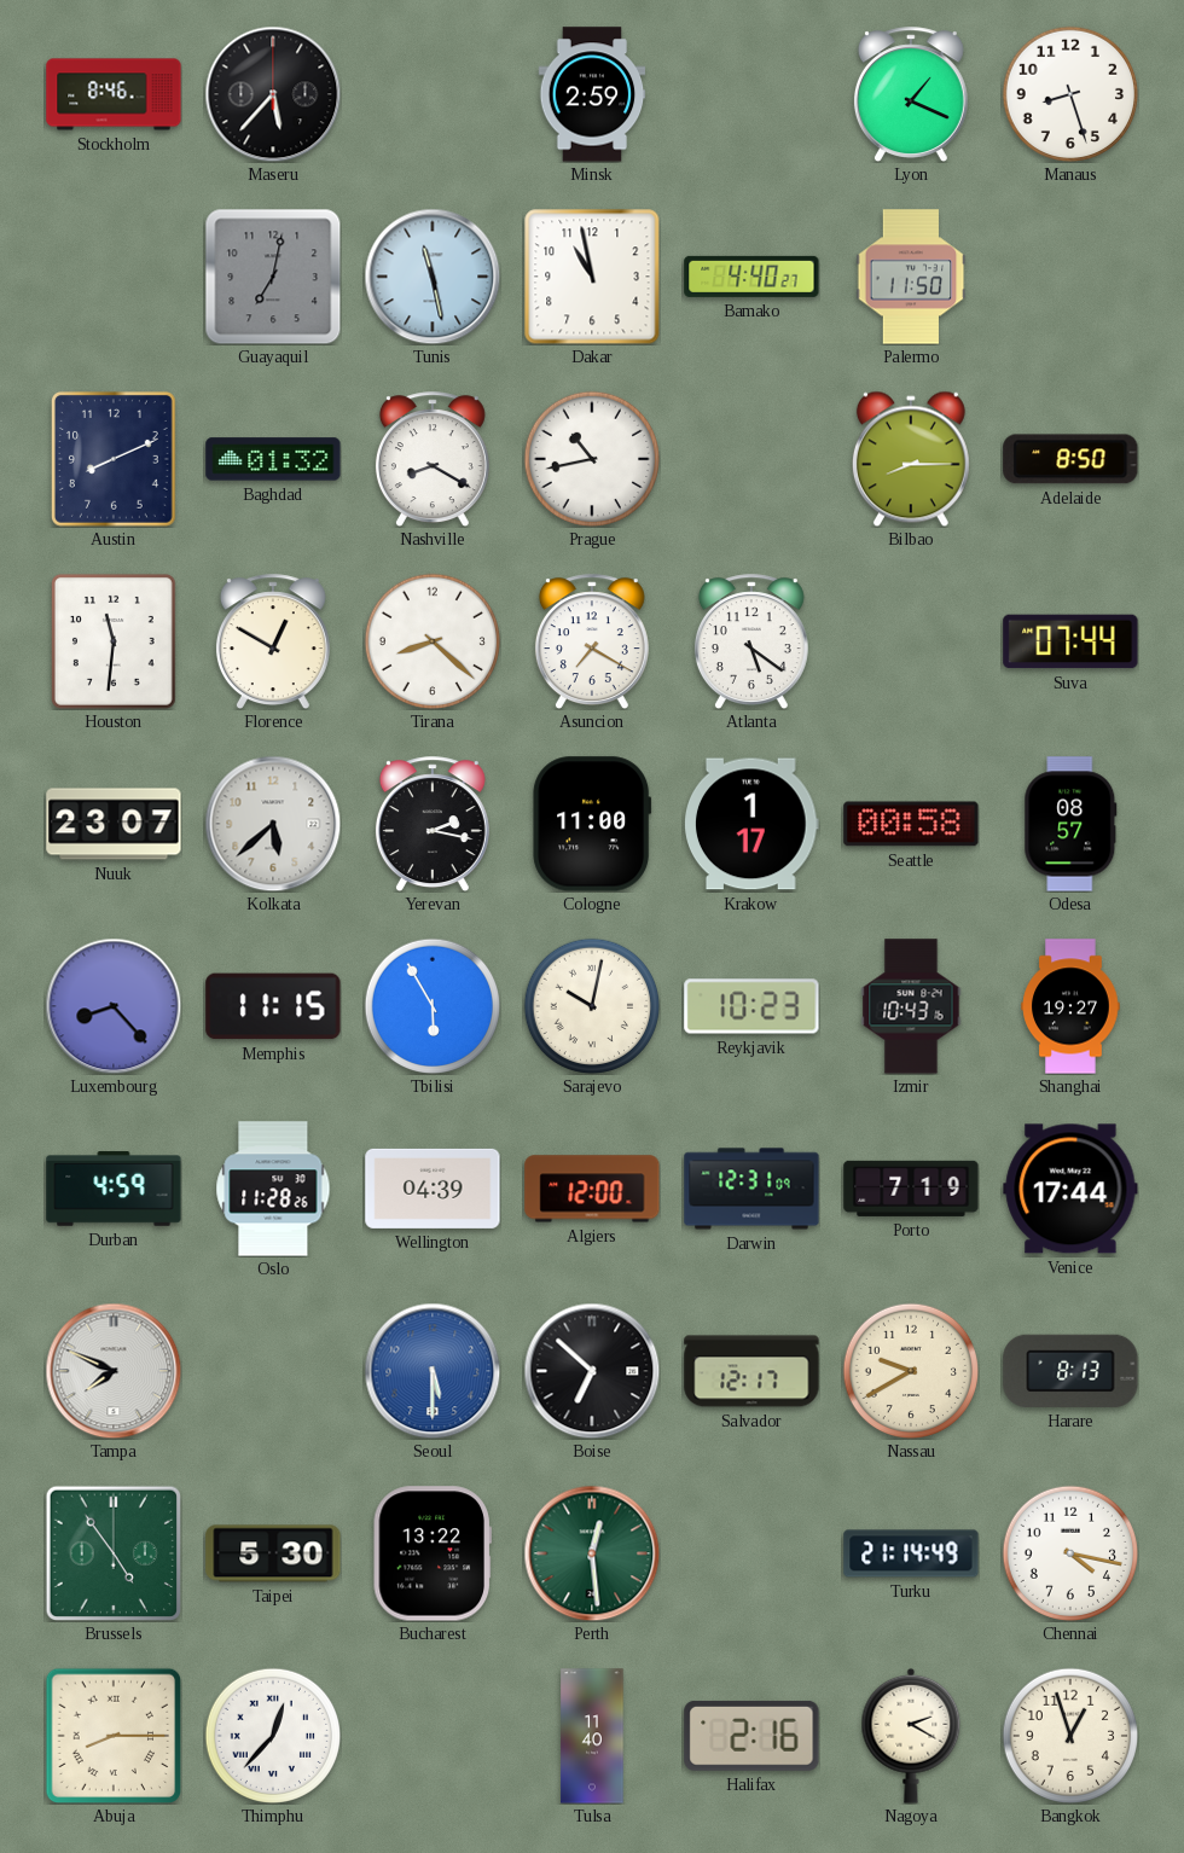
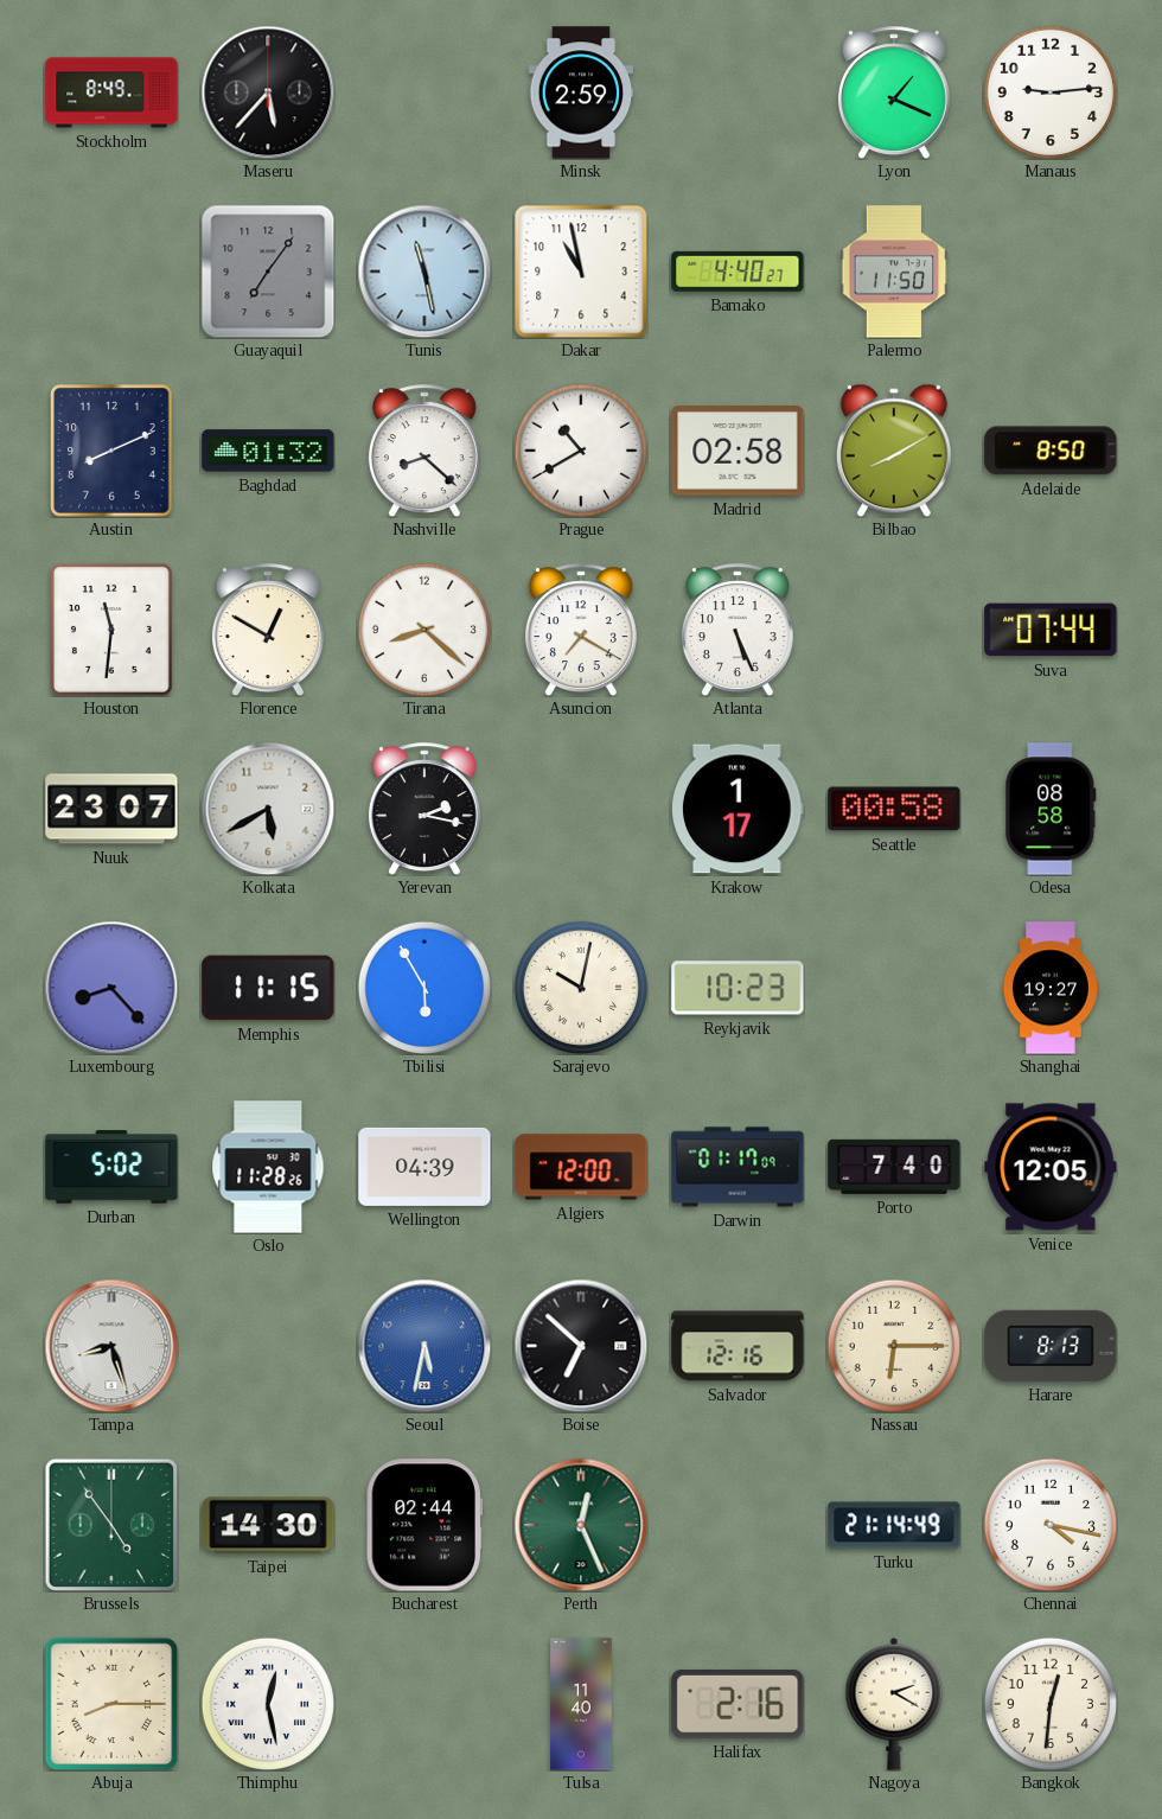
Stockholm: 8:46 -> 8:49 (111, 92)
Manaus: 8:27 -> 9:14 (1051, 92)
Guayaquil: 7:02 -> 7:06 (268, 272)
Nashville: 8:20 -> 8:22 (424, 451)
Prague: 10:43 -> 10:40 (581, 451)
Madrid: none -> 02:58 (738, 452)
Bilbao: 8:15 -> 8:10 (894, 451)
Atlanta: 5:21 -> 5:26 (738, 630)
Kolkata: 5:38 -> 5:40 (268, 809)
Cologne: 11:00 -> none (592, 824)
Odesa: 08:57 -> 08:58 (1051, 809)
Izmir: 10:43 -> none (911, 1006)
Durban: 4:59 -> 5:02 (111, 1167)
Darwin: 12:31 -> 01:17 (738, 1167)
Porto: 7:19 -> 7:40 (894, 1167)
Venice: 17:44 -> 12:05 (1051, 1167)
Tampa: 7:49 -> 8:27 (111, 1346)
Seoul: 5:30 -> 5:32 (424, 1346)
Salvador: 12:17 -> 12:16 (738, 1346)
Nassau: 9:40 -> 6:15 (894, 1346)
Taipei: 5:30 -> 14:30 (268, 1525)
Bucharest: 13:22 -> 02:44 (424, 1525)
Perth: 12:29 -> 12:26 (581, 1525)
Thimphu: 12:37 -> 12:28 (268, 1704)
Bangkok: 12:57 -> 12:31 (1051, 1704)
